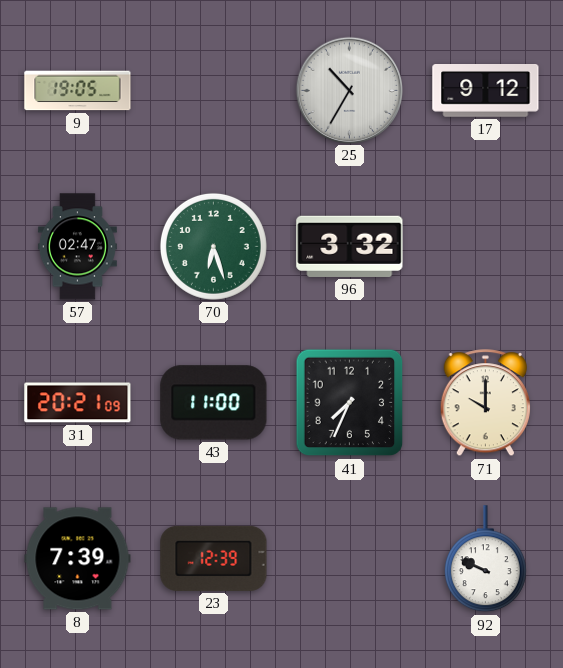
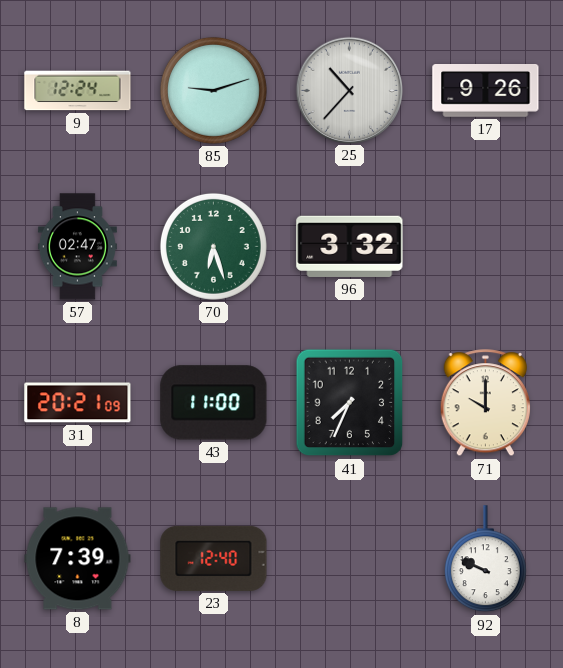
9: 19:05 -> 12:24 (78, 91)
85: none -> 9:12 (213, 90)
25: 10:35 -> 10:37 (349, 90)
17: 9:12 -> 9:26 (486, 91)
23: 12:39 -> 12:40 (214, 558)
